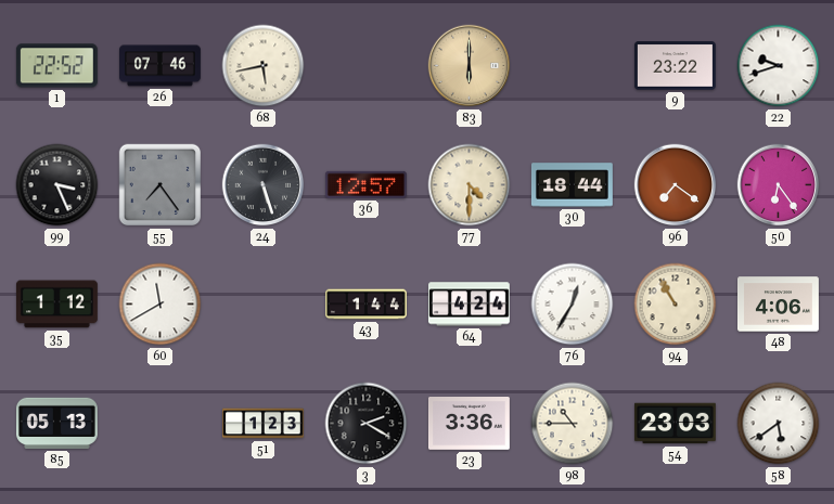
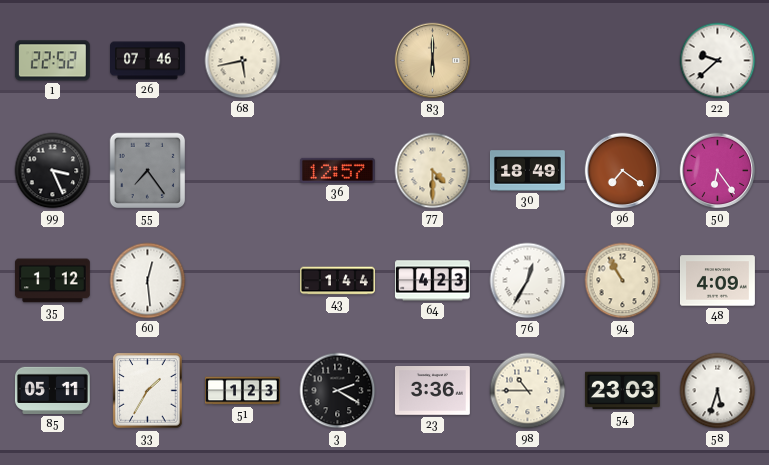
9: 23:22 -> none (675, 66)
22: 9:42 -> 9:38 (718, 61)
24: 5:27 -> none (264, 185)
30: 18:44 -> 18:49 (527, 171)
60: 11:40 -> 12:29 (148, 281)
64: 4:24 -> 4:23 (432, 281)
48: 4:06 -> 4:09 (718, 281)
85: 05:13 -> 05:11 (52, 390)
33: none -> 1:35 (148, 391)
58: 5:39 -> 5:33 (718, 391)
